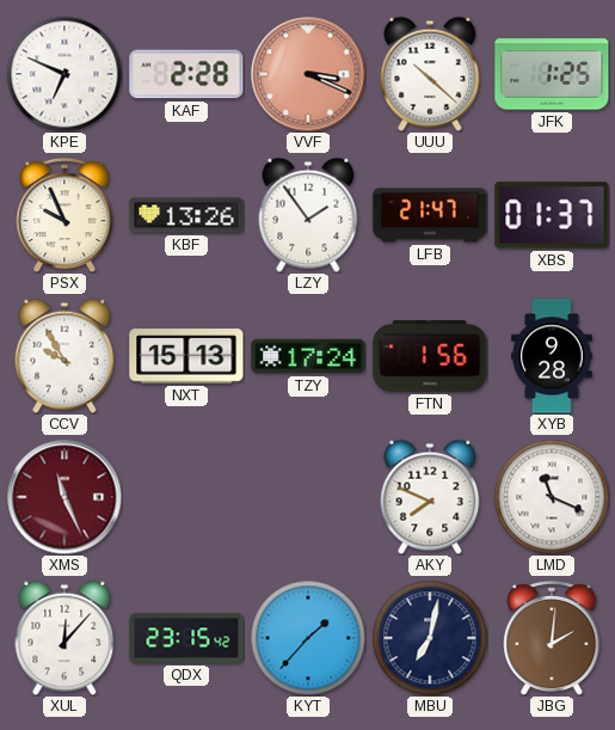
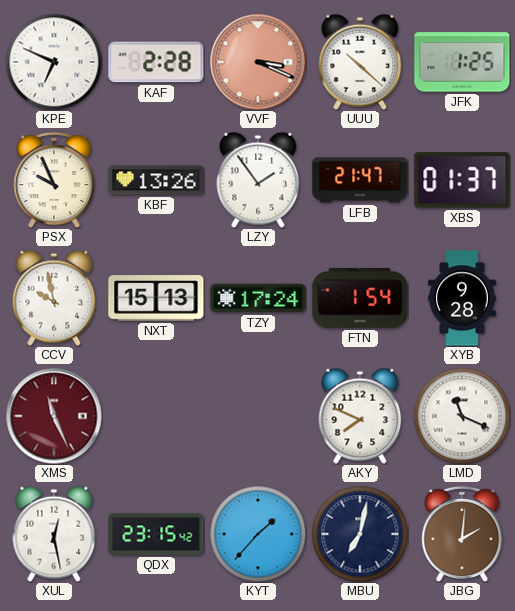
CCV: 9:55 -> 9:58 (54, 298)
FTN: 1:56 -> 1:54 (360, 299)
XUL: 12:07 -> 12:28 (54, 534)
